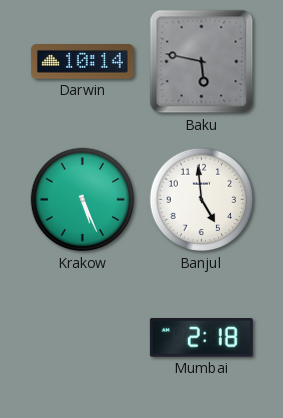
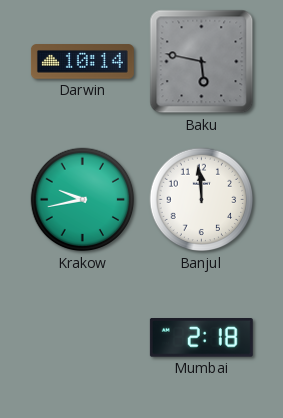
Krakow: 5:26 -> 9:43 (83, 200)
Banjul: 4:59 -> 11:59 (202, 200)
